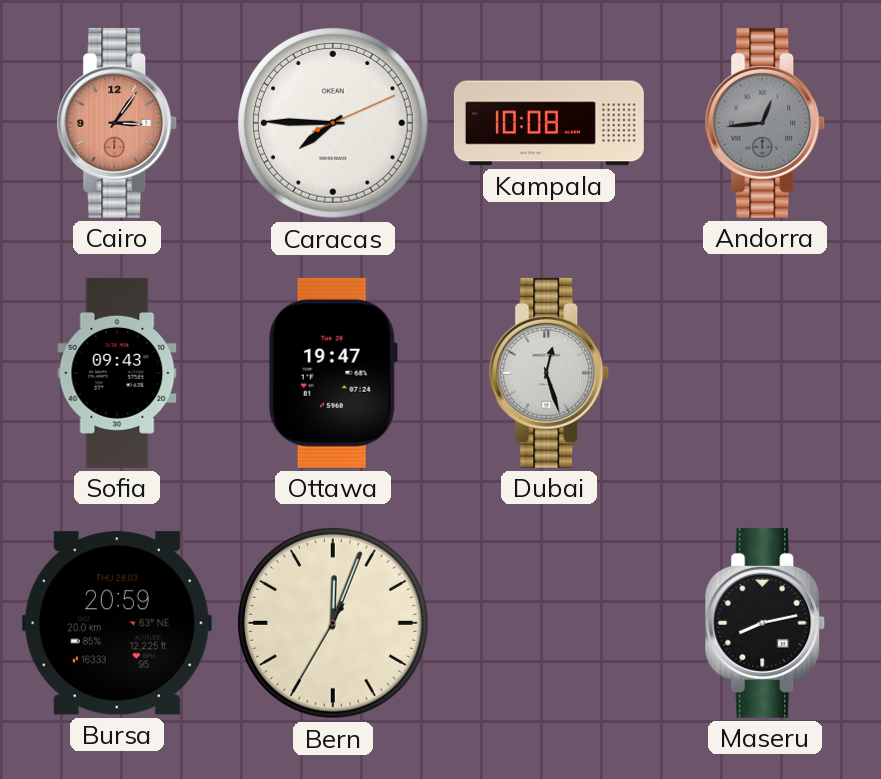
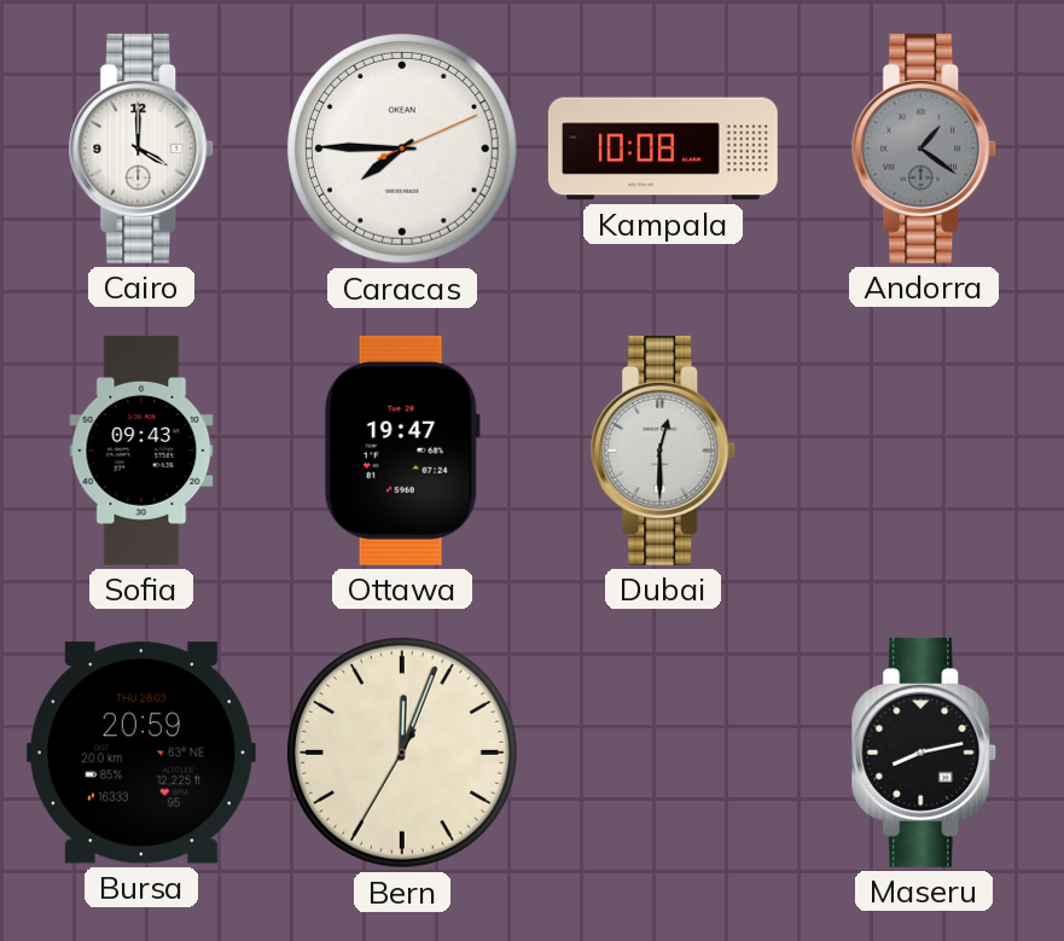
Cairo: 3:06 -> 4:00 (141, 149)
Cairo dial: salmon -> white (141, 149)
Andorra: 12:44 -> 1:21 (924, 149)
Dubai: 12:27 -> 12:30 (663, 451)
